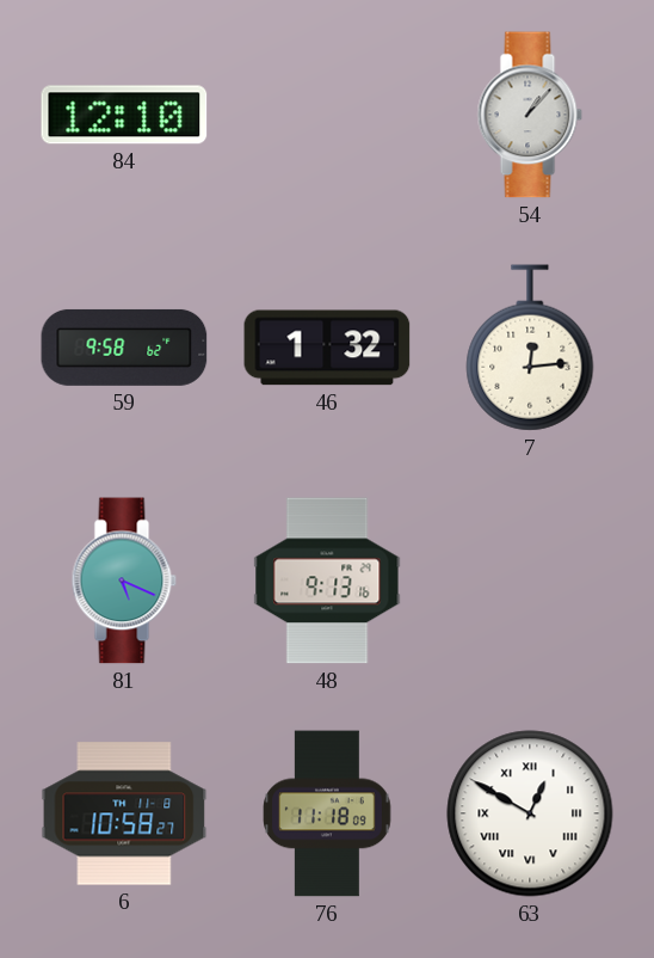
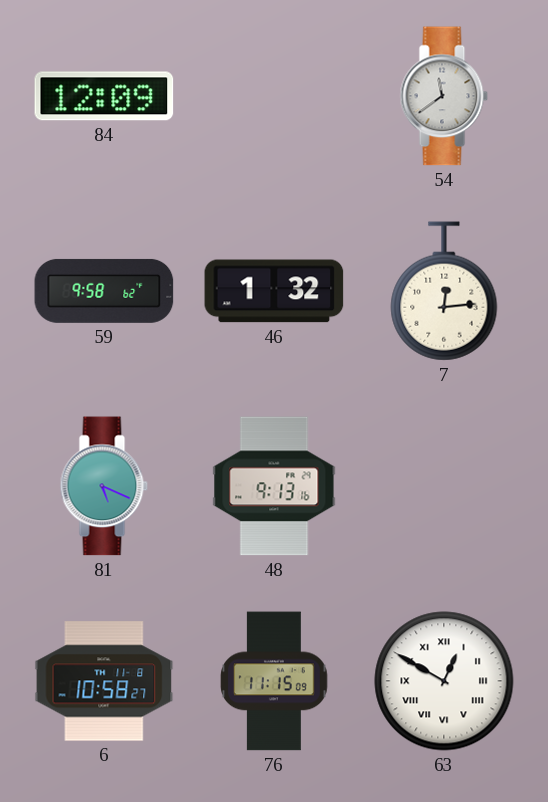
84: 12:10 -> 12:09 (104, 96)
54: 1:07 -> 11:39 (444, 96)
76: 11:18 -> 11:15 (274, 681)
